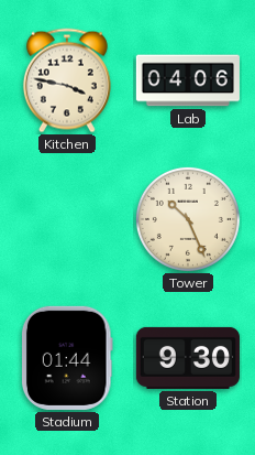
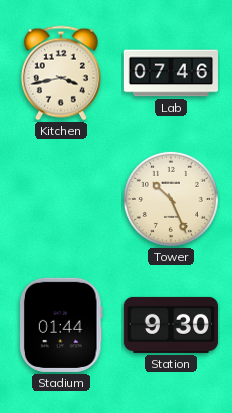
Kitchen: 3:47 -> 3:43 (61, 73)
Lab: 04:06 -> 07:46 (171, 73)
